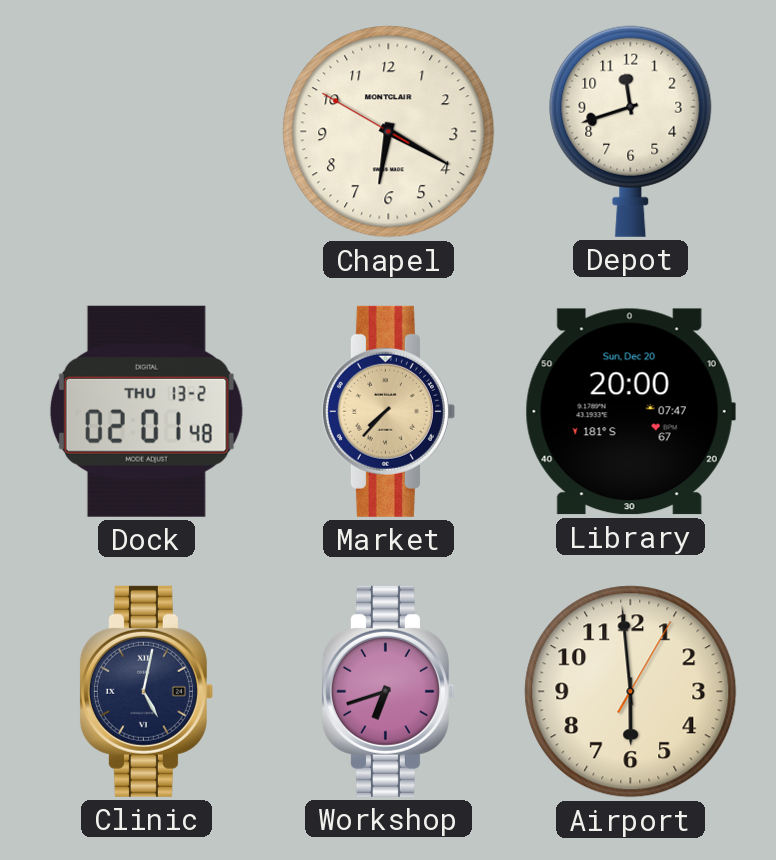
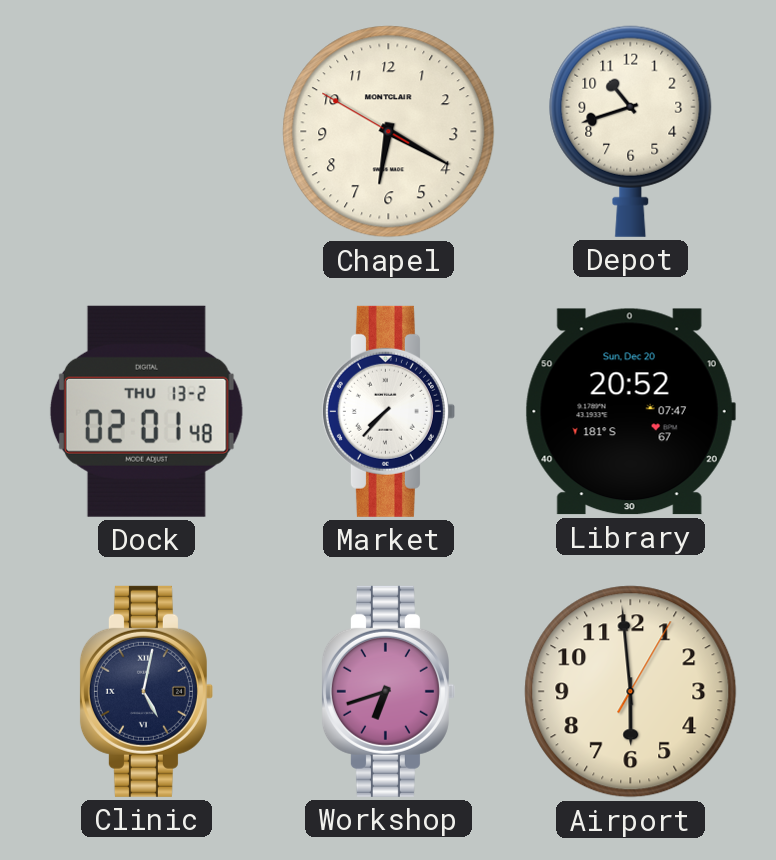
Depot: 11:42 -> 10:42 (631, 131)
Market dial: champagne -> white (388, 411)
Library: 20:00 -> 20:52 (630, 412)
